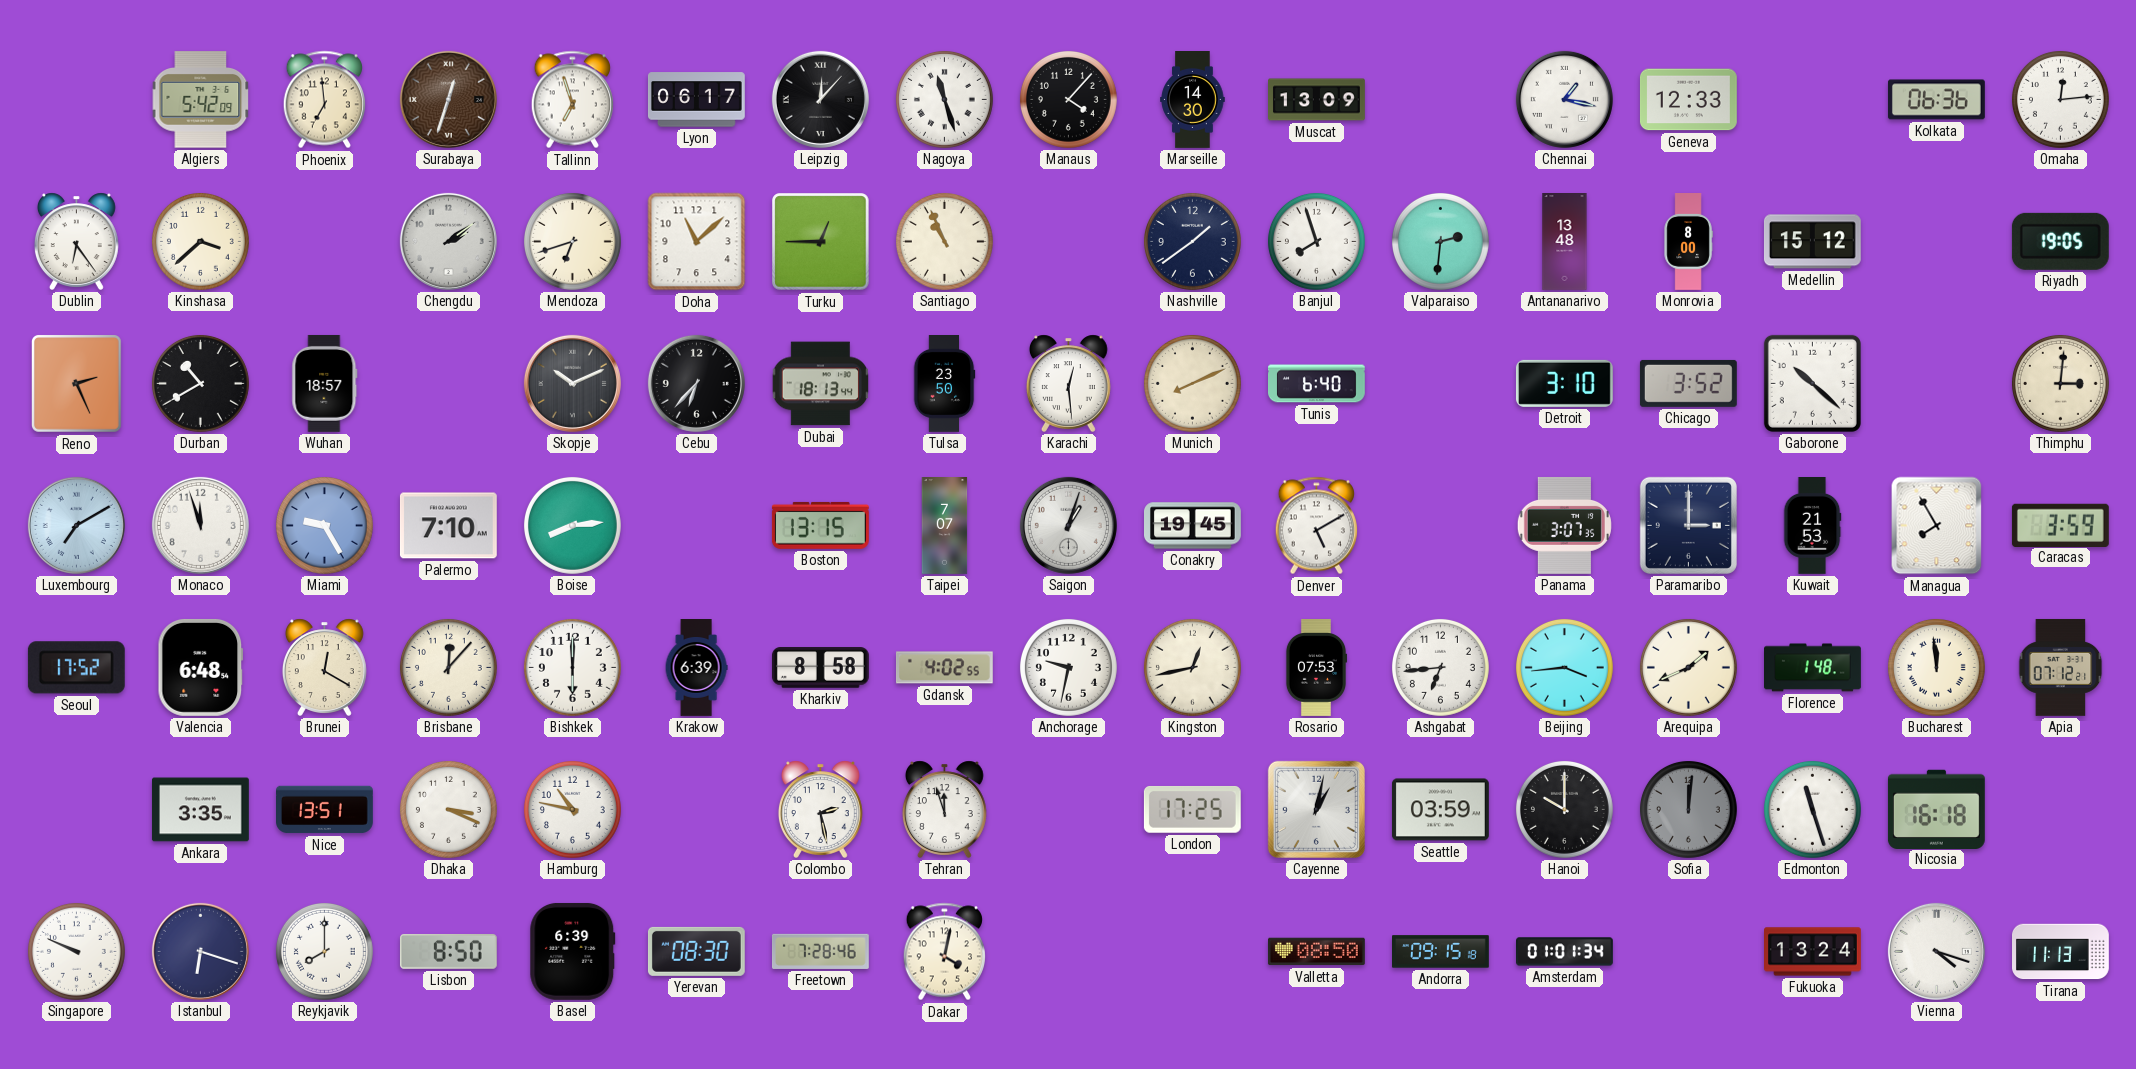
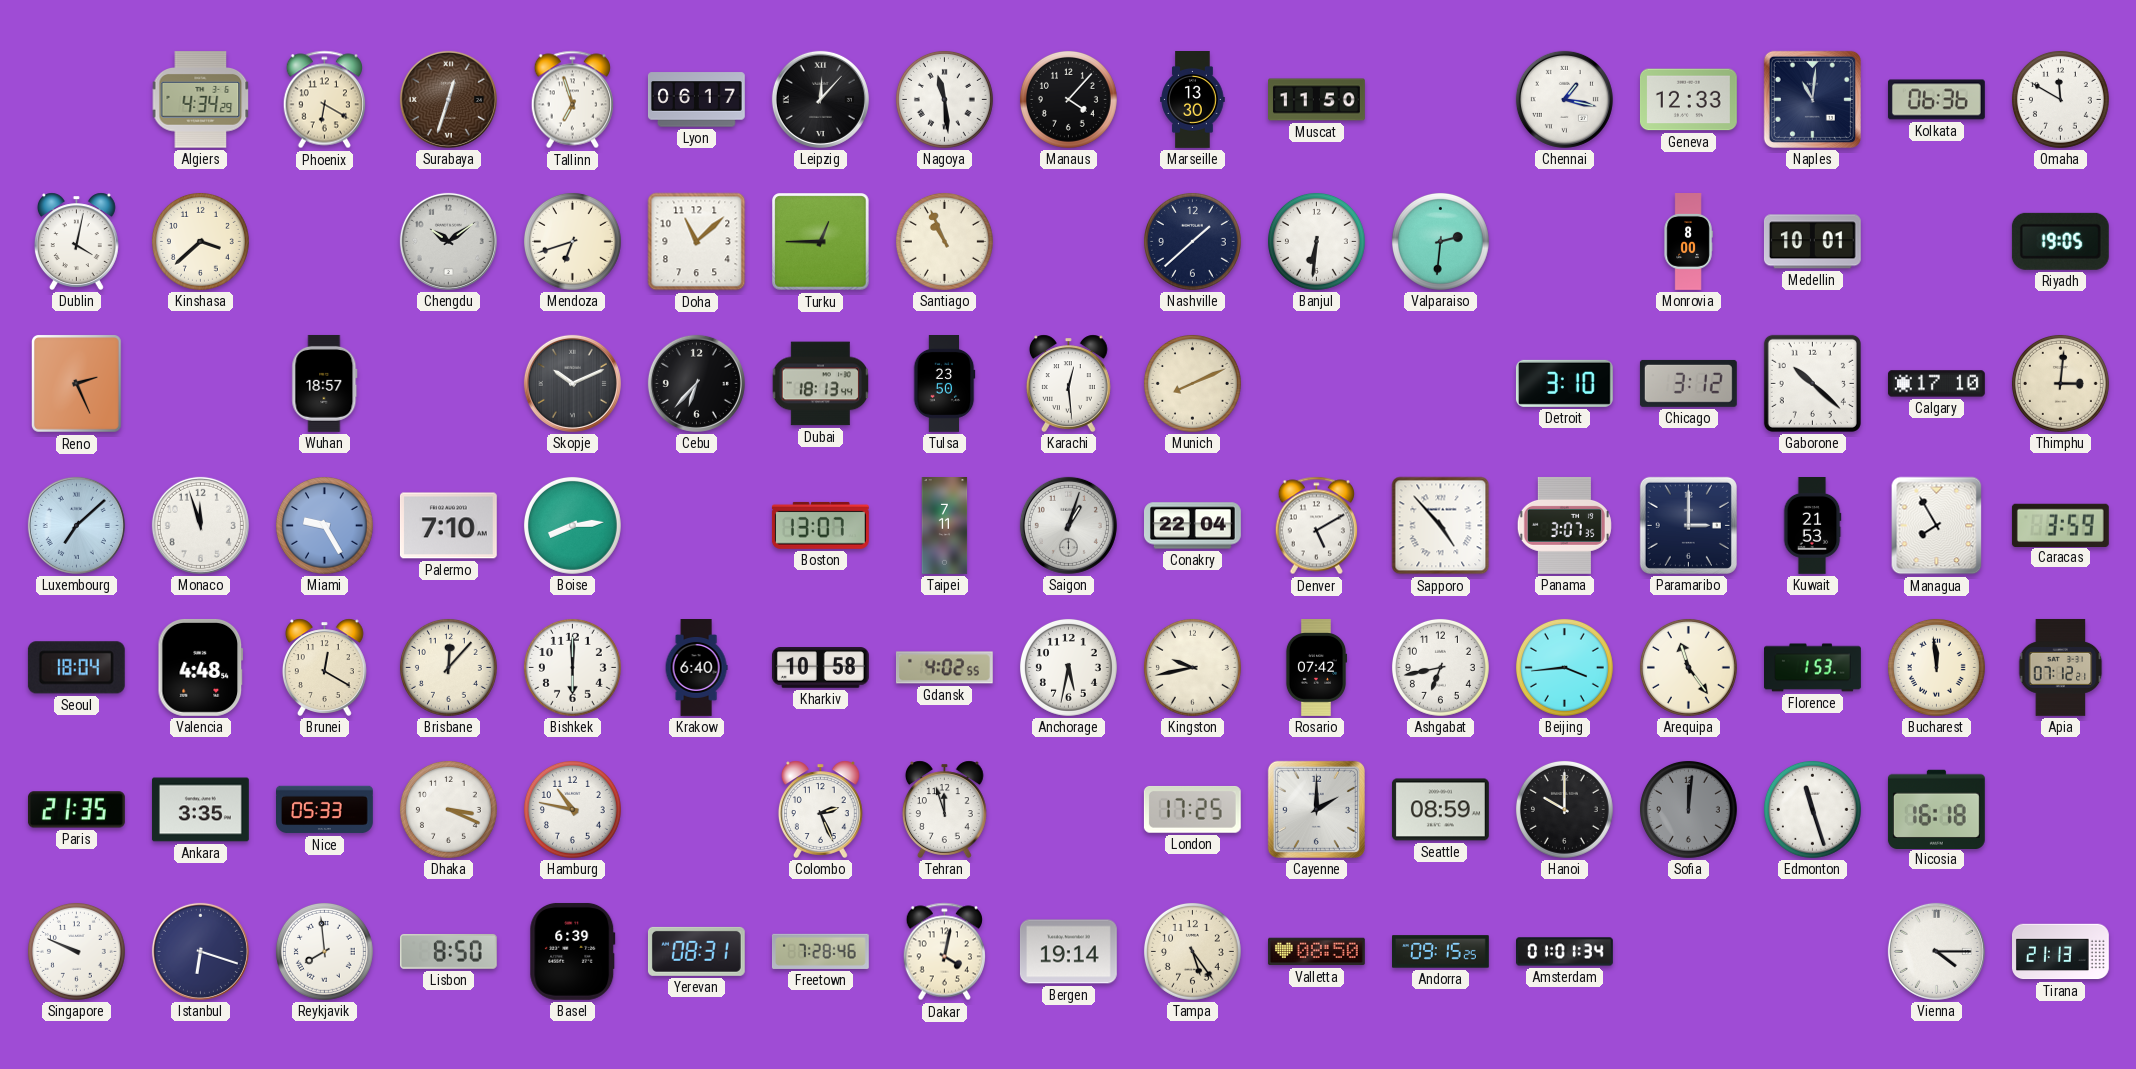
Algiers: 5:42 -> 4:34 (201, 100)
Phoenix: 6:59 -> 6:20 (324, 100)
Nagoya: 11:27 -> 11:29 (944, 99)
Marseille: 14:30 -> 13:30 (1193, 100)
Muscat: 13:09 -> 11:50 (1317, 100)
Naples: none -> 11:01 (1812, 99)
Omaha: 12:14 -> 11:50 (2060, 99)
Dublin: 6:24 -> 4:02 (76, 241)
Chengdu: 2:09 -> 10:09 (448, 241)
Nashville: 1:39 -> 1:38 (1192, 241)
Banjul: 7:57 -> 6:31 (1316, 241)
Antananarivo: 13:48 -> none (1565, 242)
Medellin: 15:12 -> 10:01 (1812, 242)
Durban: 10:40 -> none (200, 383)
Tunis: 6:40 -> none (1317, 384)
Chicago: 3:52 -> 3:12 (1688, 383)
Calgary: none -> 17:10 (1937, 384)
Luxembourg: 7:10 -> 7:08 (76, 525)
Boston: 13:15 -> 13:07 (820, 525)
Taipei: 7:07 -> 7:11 (945, 526)
Conakry: 19:45 -> 22:04 (1193, 526)
Sapporo: none -> 4:53 (1441, 526)
Seoul: 17:52 -> 18:04 (76, 668)
Valencia: 6:48 -> 4:48 (201, 667)
Krakow: 6:39 -> 6:40 (696, 668)
Kharkiv: 8:58 -> 10:58 (820, 668)
Anchorage: 9:32 -> 5:32 (1068, 667)
Kingston: 12:43 -> 9:43 (1192, 667)
Rosario: 07:53 -> 07:42 (1316, 668)
Ashgabat: 6:44 -> 6:43 (1440, 667)
Arequipa: 1:41 -> 11:24 (1688, 667)
Florence: 1:48 -> 1:53 (1813, 668)
Paris: none -> 21:35 (76, 810)
Nice: 13:51 -> 05:33 (325, 810)
Colombo: 2:28 -> 2:26 (820, 809)
Cayenne: 1:02 -> 2:00 (1316, 809)
Seattle: 03:59 -> 08:59 (1440, 810)
Reykjavik: 8:00 -> 7:59 (324, 951)
Yerevan: 08:30 -> 08:31 (696, 951)
Bergen: none -> 19:14 (1068, 952)
Tampa: none -> 5:24 (1192, 951)
Andorra: 09:15:18 -> 09:15:25 (1441, 952)
Fukuoka: 13:24 -> none (1813, 952)
Vienna: 4:18 -> 4:15 (1936, 951)
Tirana: 11:13 -> 21:13 (2061, 952)
